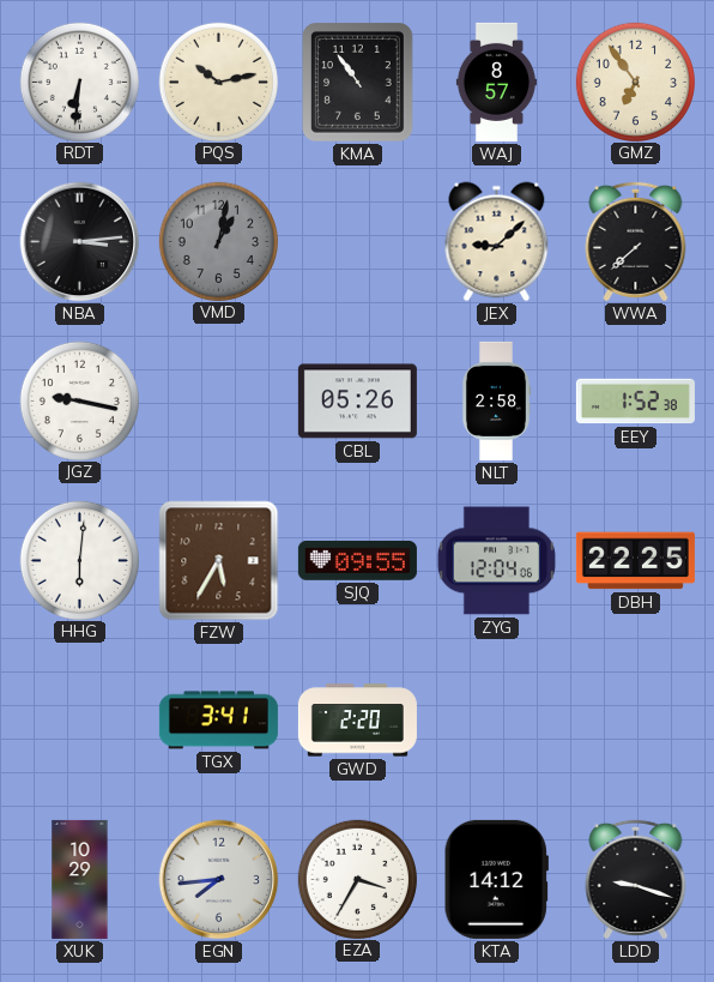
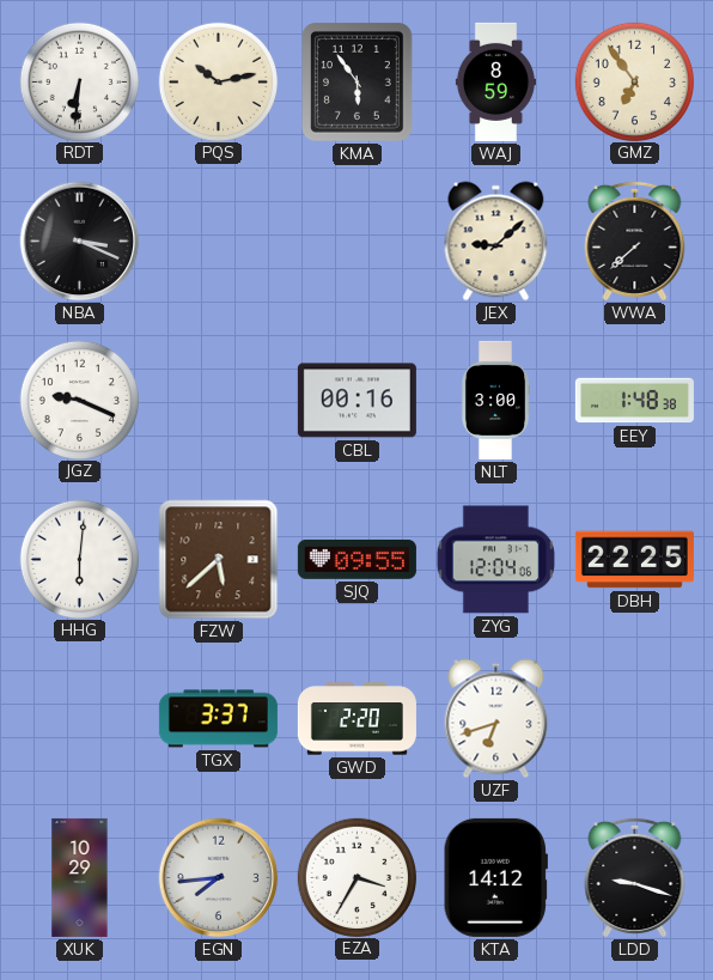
KMA: 10:54 -> 5:54 (358, 83)
WAJ: 8:57 -> 8:59 (495, 81)
NBA: 3:14 -> 3:19 (80, 242)
VMD: 1:02 -> none (218, 241)
JGZ: 9:17 -> 9:19 (79, 400)
CBL: 05:26 -> 00:16 (356, 401)
NLT: 2:58 -> 3:00 (494, 400)
EEY: 1:52 -> 1:48 (634, 401)
FZW: 5:35 -> 5:38 (219, 560)
TGX: 3:41 -> 3:37 (218, 719)
UZF: none -> 6:42 (496, 719)
